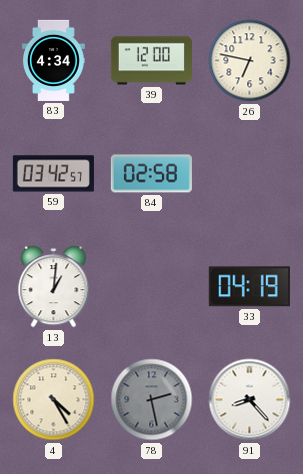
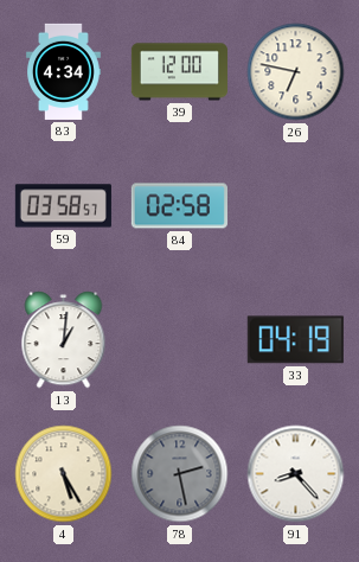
59: 03:42 -> 03:58 (63, 206)
4: 4:25 -> 5:25 (64, 474)
